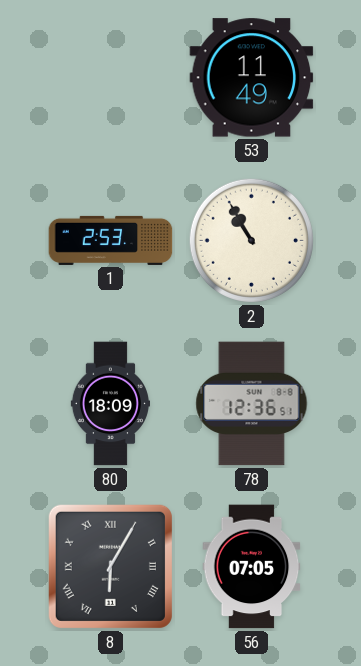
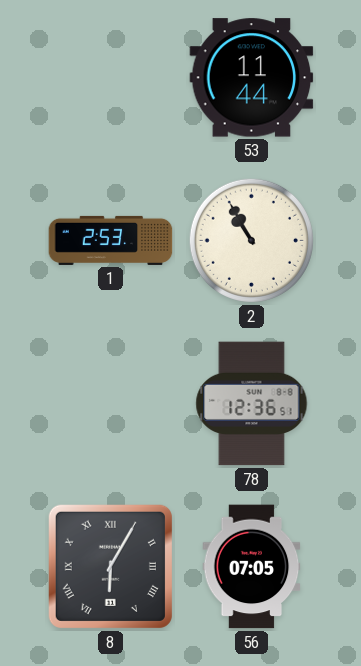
53: 11:49 -> 11:44 (252, 78)
80: 18:09 -> none (110, 404)
